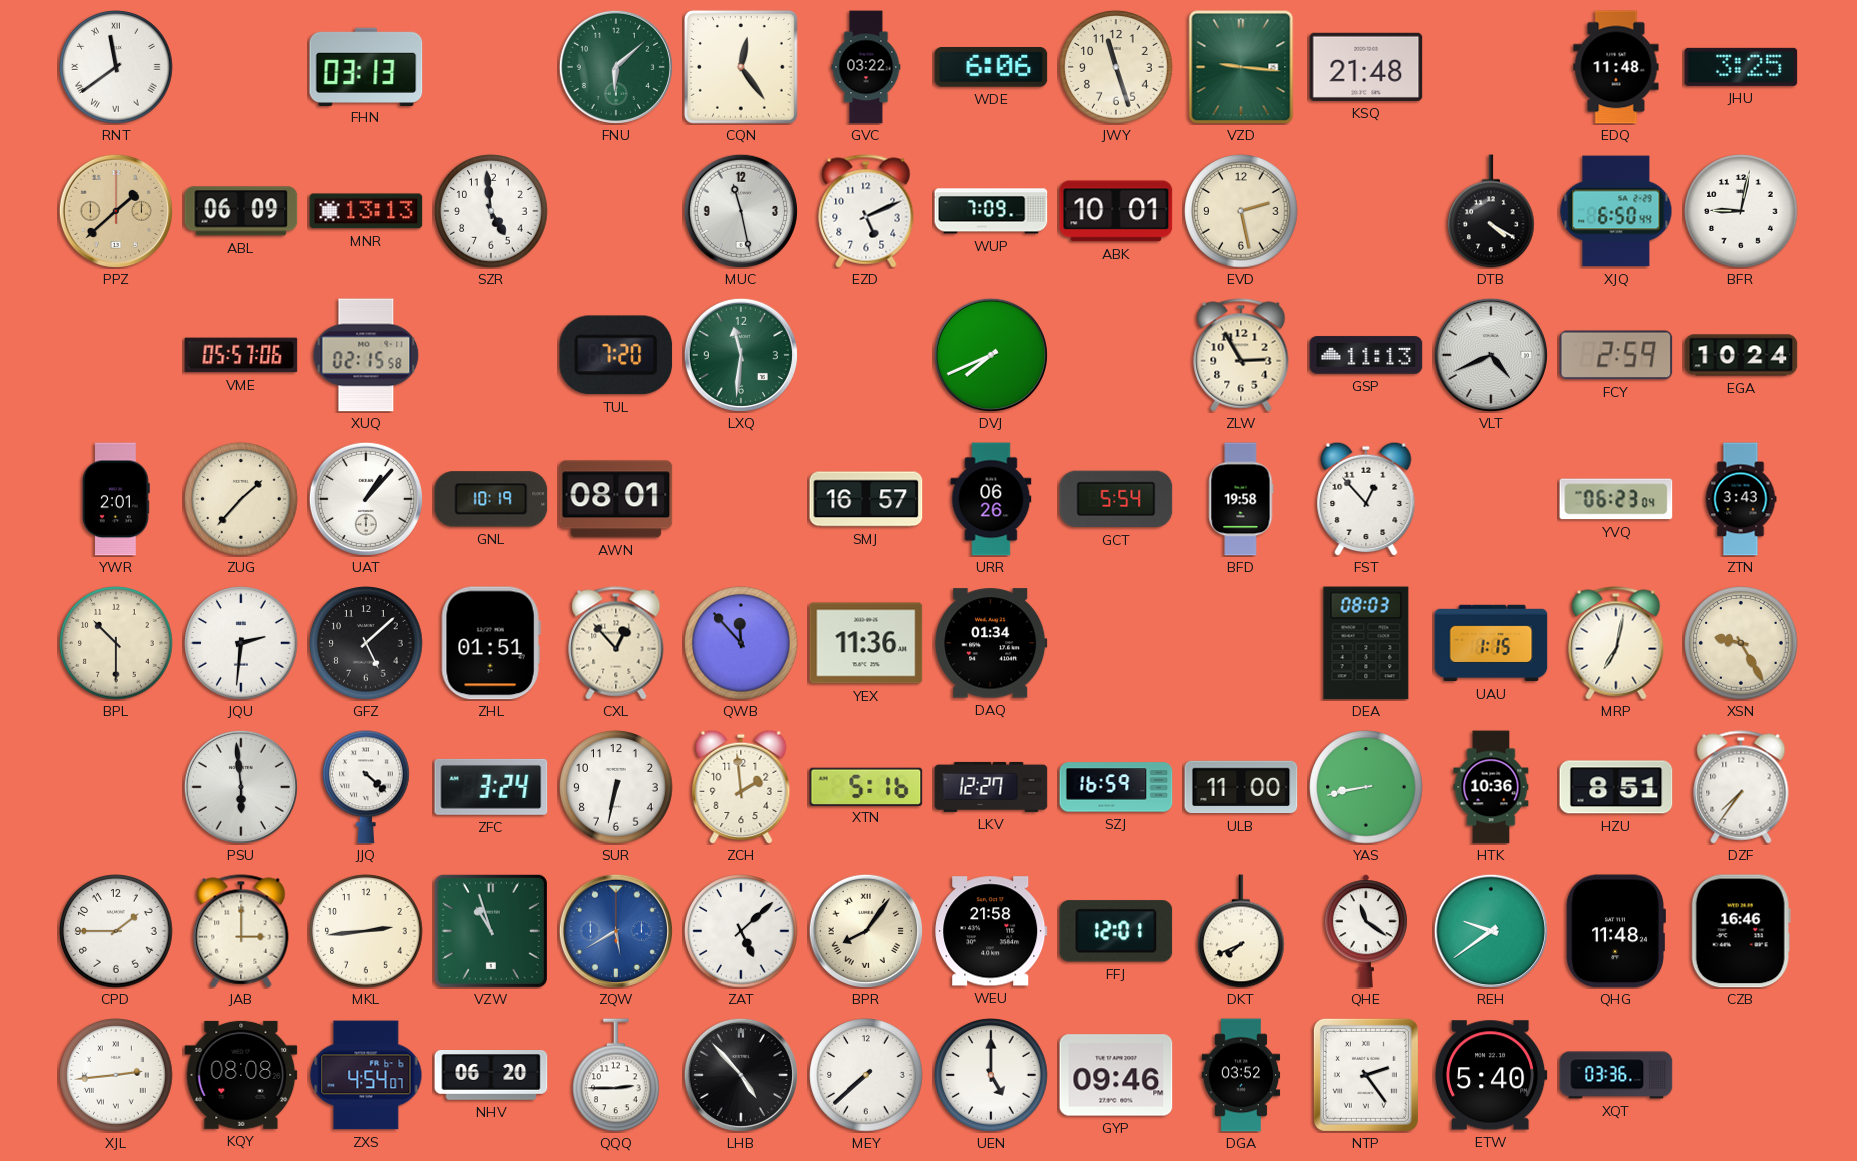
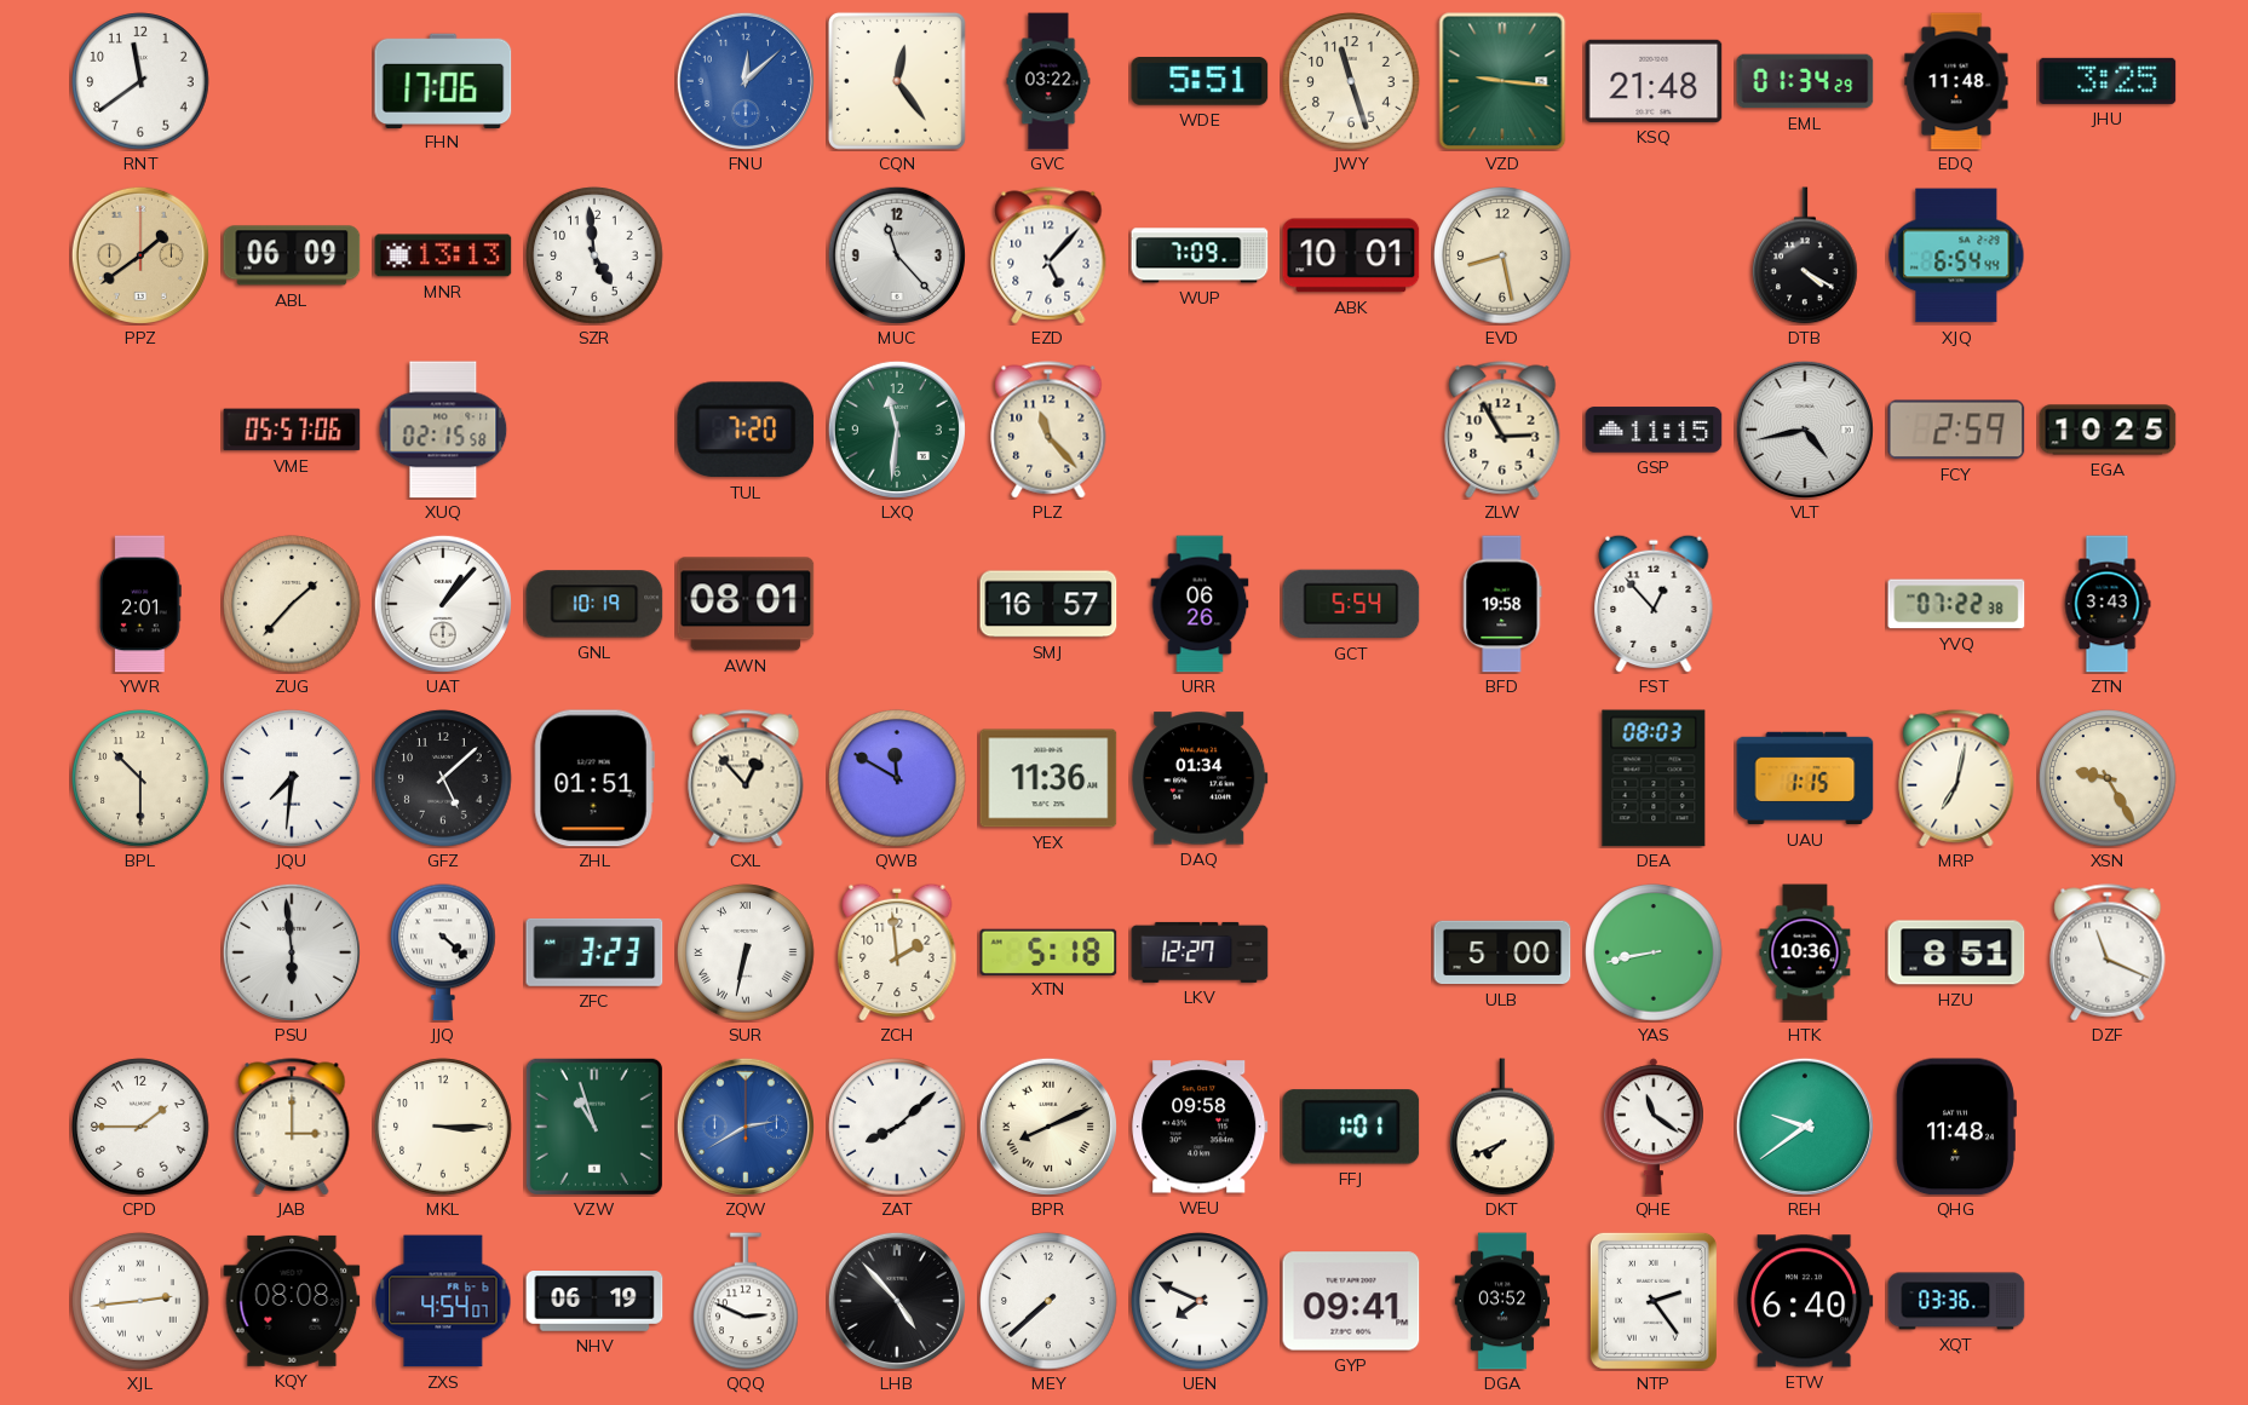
RNT numerals: Roman -> Arabic (140, 81)
FHN: 03:13 -> 17:06 (443, 80)
FNU: 6:08 -> 12:08 (746, 81)
FNU dial: green -> blue (746, 81)
WDE: 6:06 -> 5:51 (1200, 82)
EML: none -> 01:34 (1805, 81)
PPZ: 1:38 -> 1:39 (140, 255)
MUC: 11:28 -> 11:23 (897, 255)
EZD: 5:11 -> 5:07 (1048, 255)
EVD: 2:28 -> 8:28 (1502, 255)
XJQ: 6:50 -> 6:54 (1956, 255)
BFR: 9:02 -> none (1741, 211)
PLZ: none -> 11:23 (1048, 430)
DVJ: 7:41 -> none (991, 355)
GSP: 11:13 -> 11:15 (1654, 430)
VLT: 4:41 -> 4:43 (1805, 430)
EGA: 10:24 -> 10:25 (2108, 430)
YVQ: 06:23 -> 07:22 (1956, 604)
JQU: 2:31 -> 7:31 (292, 778)
QWB: 11:53 -> 11:50 (897, 778)
ZFC: 3:24 -> 3:23 (594, 952)
SUR numerals: Arabic -> Roman (746, 952)
XTN: 5:16 -> 5:18 (1048, 951)
SZJ: 16:59 -> none (1116, 787)
ULB: 11:00 -> 5:00 (1502, 952)
DZF: 7:36 -> 11:19 (2108, 952)
MKL: 2:44 -> 3:15 (443, 1127)
ZQW: 5:40 -> 2:40 (746, 1127)
ZAT: 5:08 -> 8:08 (897, 1127)
BPR: 8:06 -> 8:11 (1048, 1127)
WEU: 21:58 -> 09:58 (1200, 1127)
FFJ: 12:01 -> 1:01 (1351, 1127)
CZB: 16:46 -> none (1741, 931)
NHV: 06:20 -> 06:19 (594, 1301)
QQQ: 2:45 -> 2:49 (746, 1301)
UEN: 5:00 -> 7:49 (1200, 1301)
GYP: 09:46 -> 09:41 (1351, 1301)
ETW: 5:40 -> 6:40 (1805, 1301)
